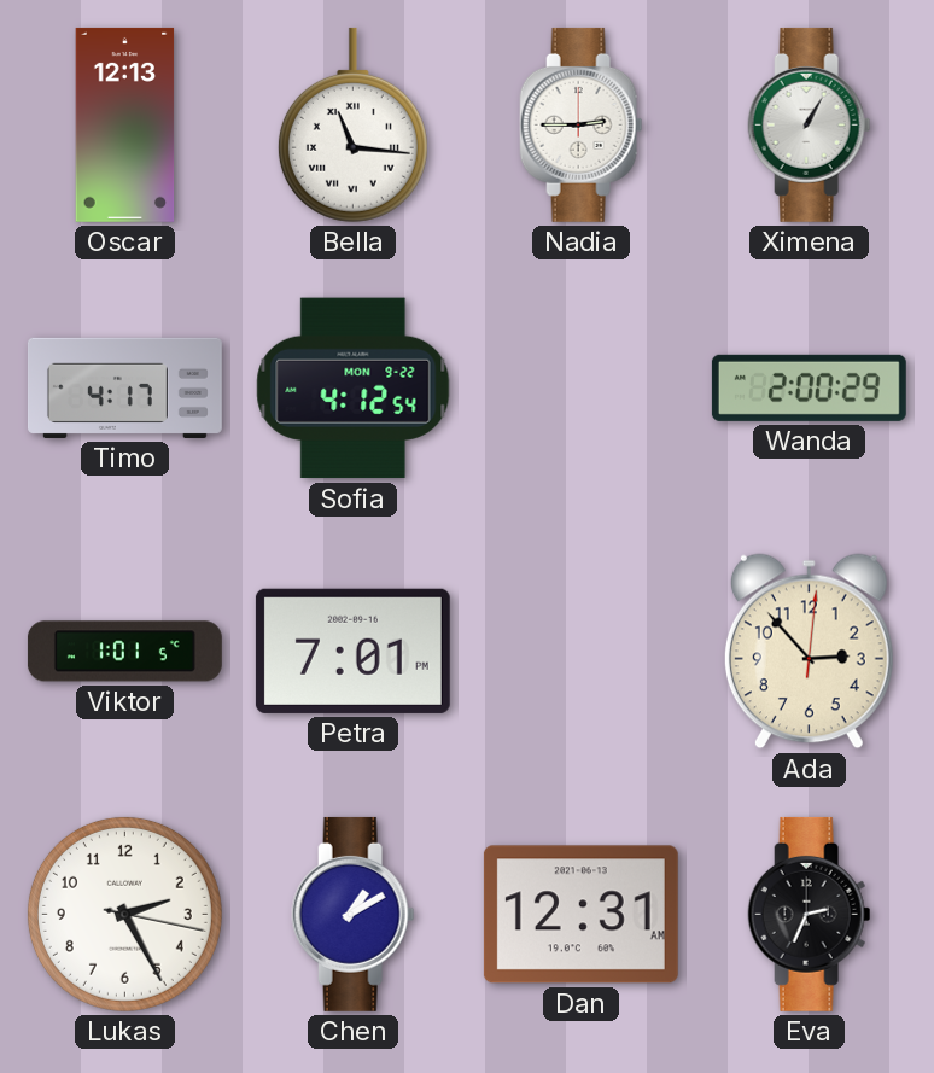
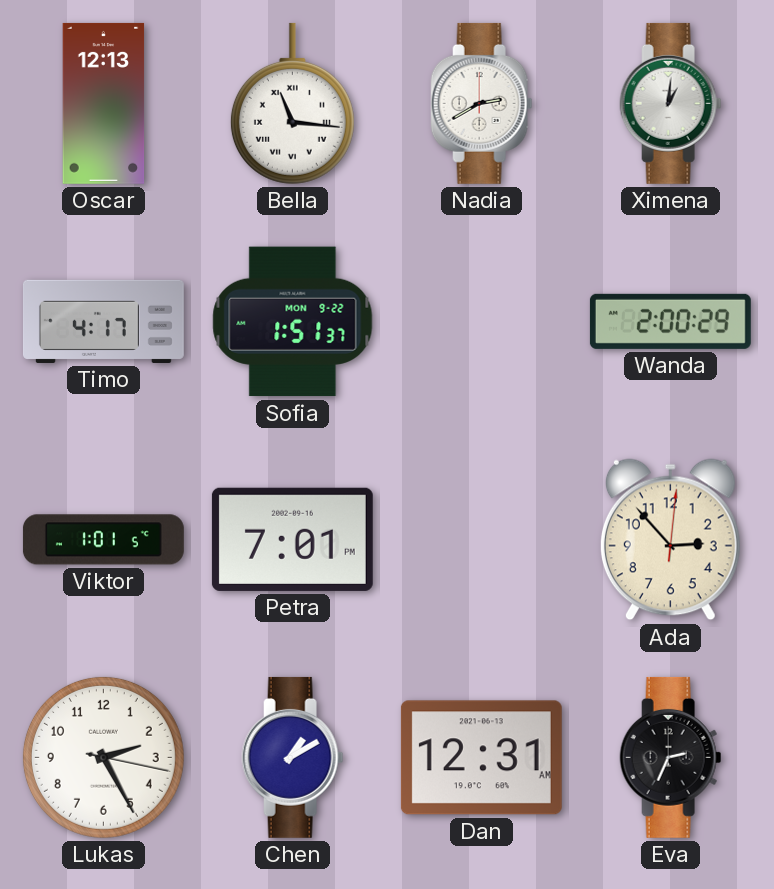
Nadia: 2:45 -> 2:40 (482, 103)
Ximena: 1:05 -> 1:01 (671, 103)
Sofia: 4:12 -> 1:51 (293, 322)
